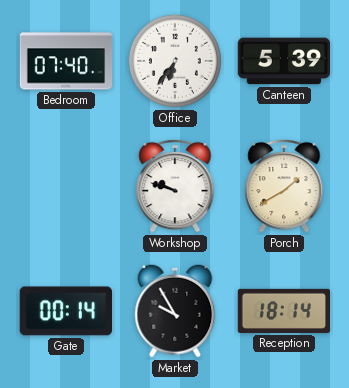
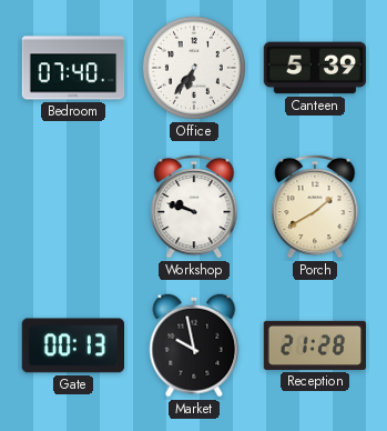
Gate: 00:14 -> 00:13 (72, 345)
Market: 9:55 -> 9:58 (194, 345)
Reception: 18:14 -> 21:28 (315, 345)
